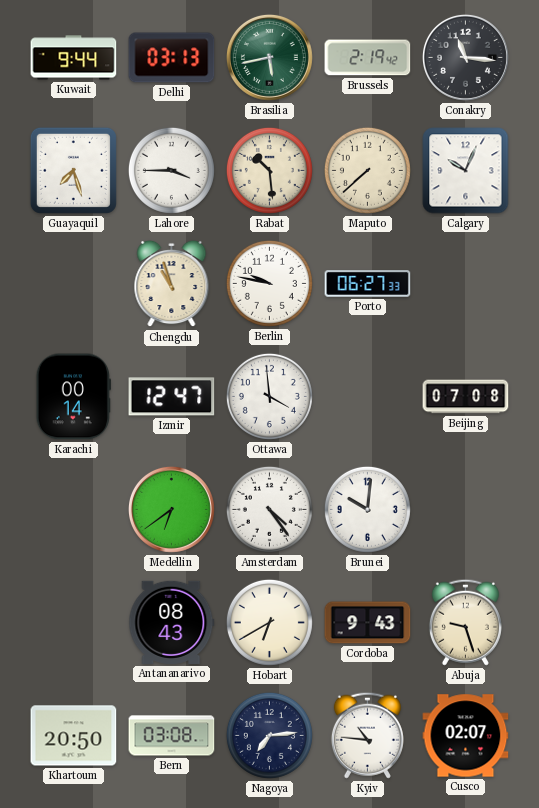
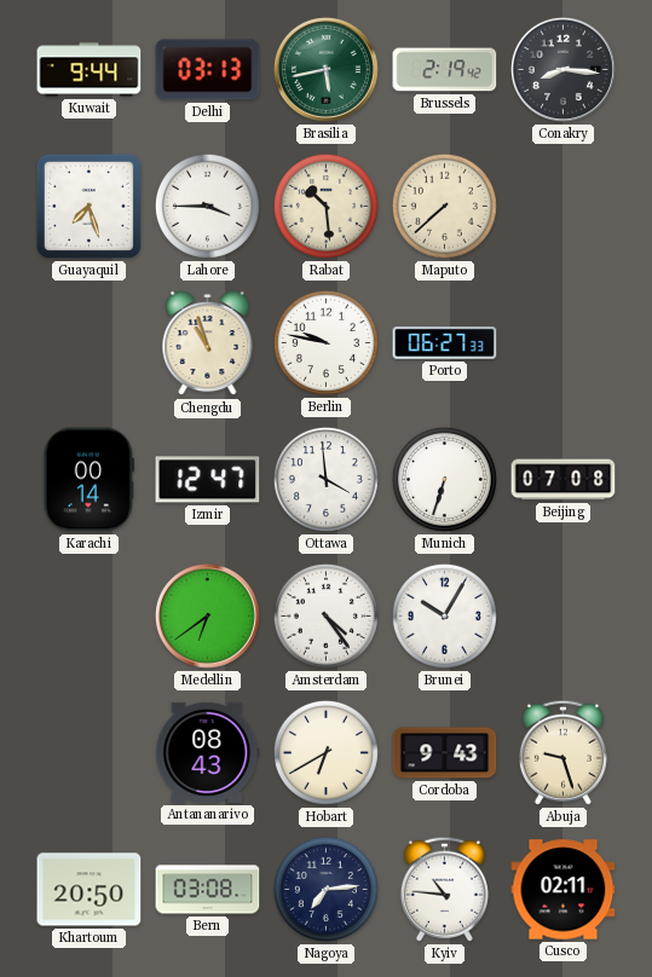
Conakry: 11:16 -> 8:16 (562, 69)
Calgary: 10:04 -> none (466, 171)
Munich: none -> 6:33 (444, 479)
Brunei: 10:01 -> 10:05 (444, 615)
Cusco: 02:07 -> 02:11 (564, 890)
